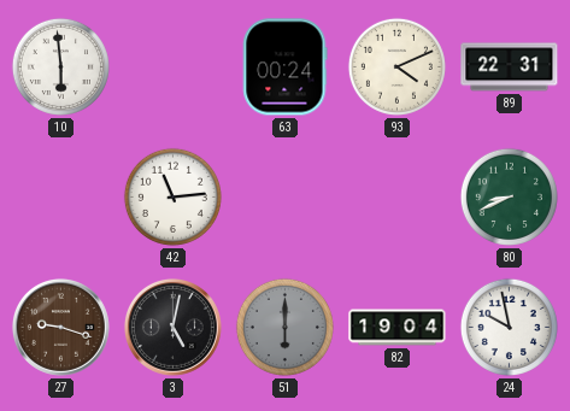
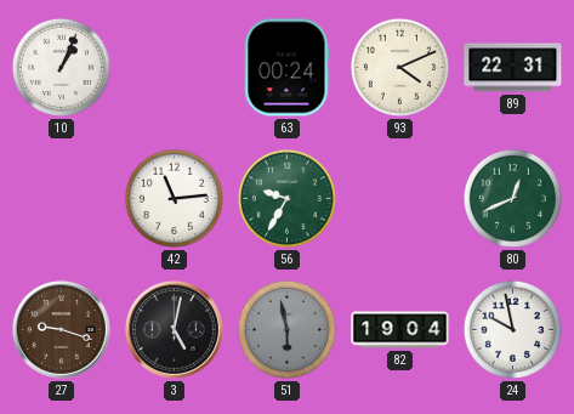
10: 5:59 -> 1:04 (61, 67)
56: none -> 9:35 (286, 198)
80: 8:41 -> 12:41 (512, 198)
51: 6:00 -> 5:58 (286, 329)
